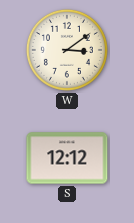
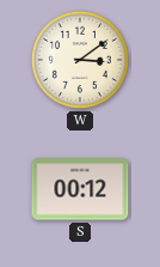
S: 12:12 -> 00:12 (80, 189)
